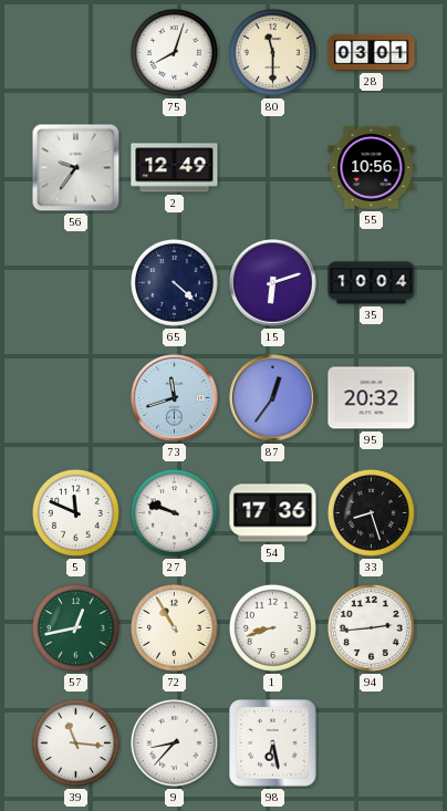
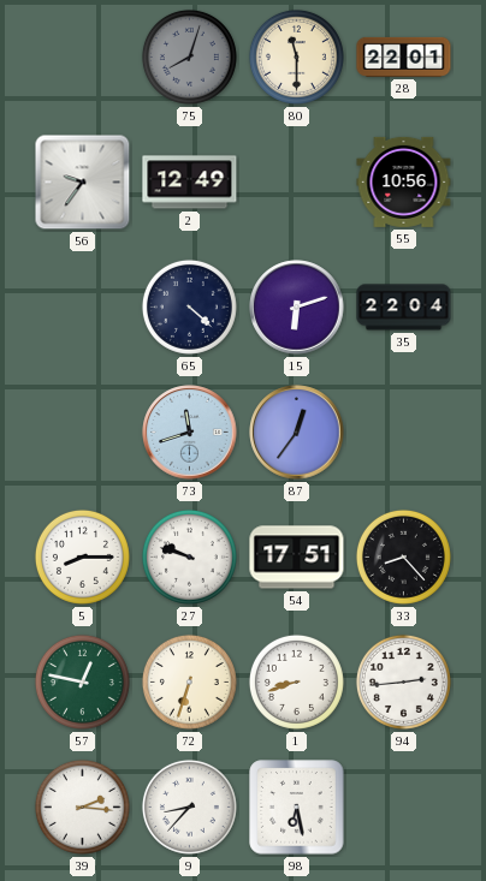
75 dial: white -> grey (189, 56)
28: 03:01 -> 22:01 (404, 56)
35: 10:04 -> 22:04 (404, 308)
95: 20:32 -> none (372, 398)
5: 11:49 -> 8:15 (82, 556)
54: 17:36 -> 17:51 (297, 558)
33: 8:27 -> 8:23 (403, 556)
57: 12:43 -> 12:47 (82, 681)
72: 10:55 -> 6:33 (189, 681)
39: 11:16 -> 2:16 (82, 806)
